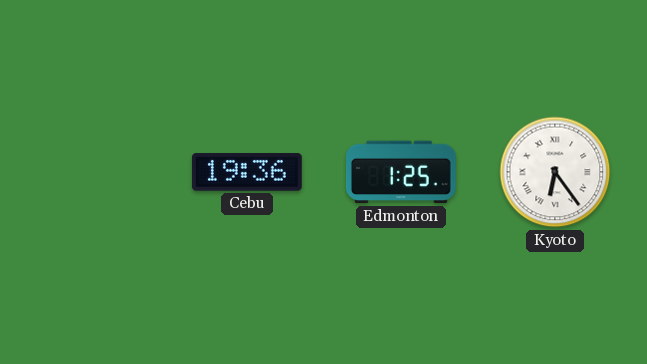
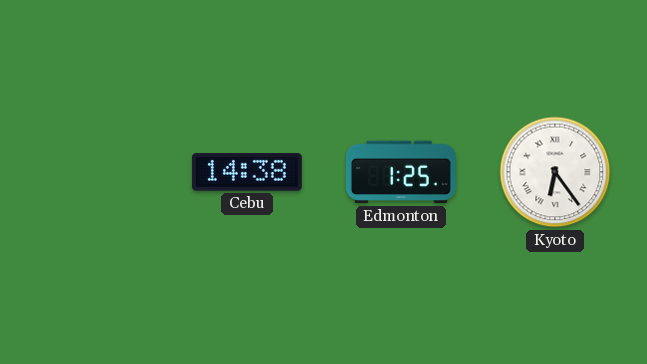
Cebu: 19:36 -> 14:38 (247, 172)
